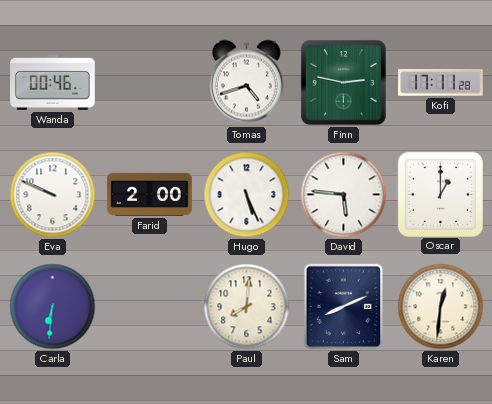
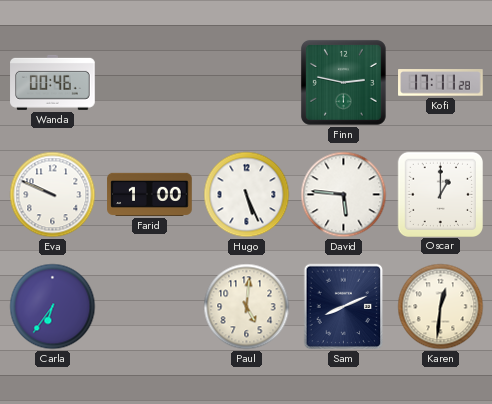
Tomas: 4:42 -> none (246, 83)
Farid: 2:00 -> 1:00 (150, 194)
Carla: 6:31 -> 6:36 (53, 307)
Paul: 8:01 -> 5:01 (247, 307)
